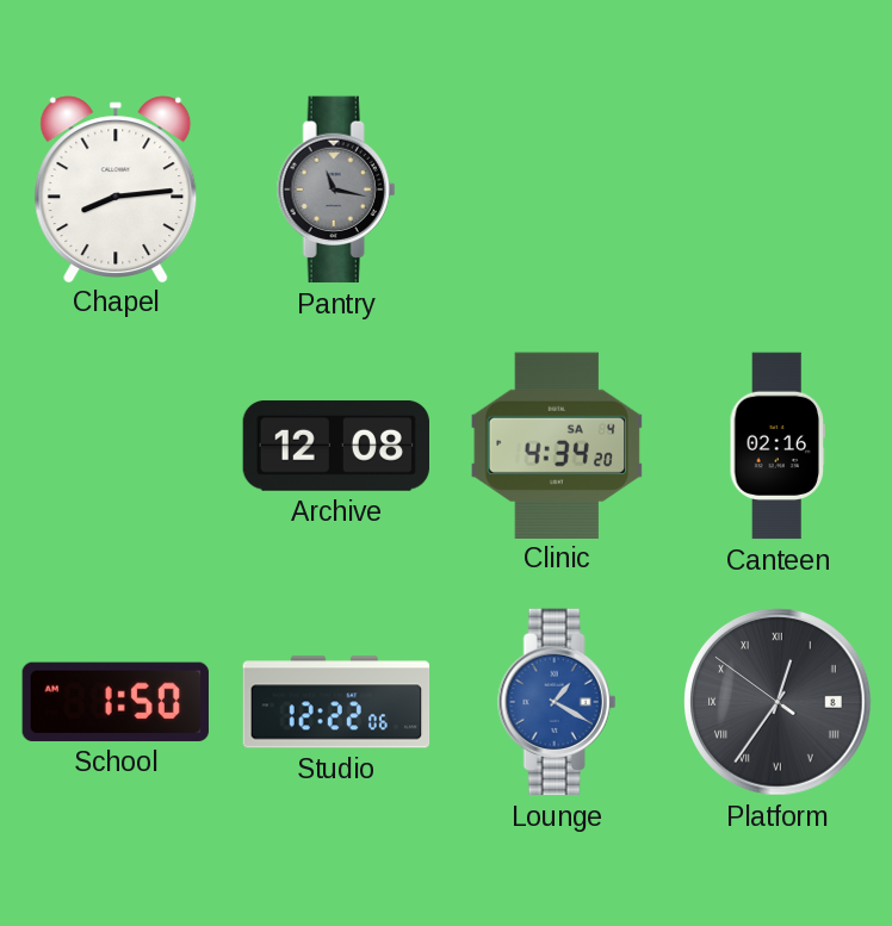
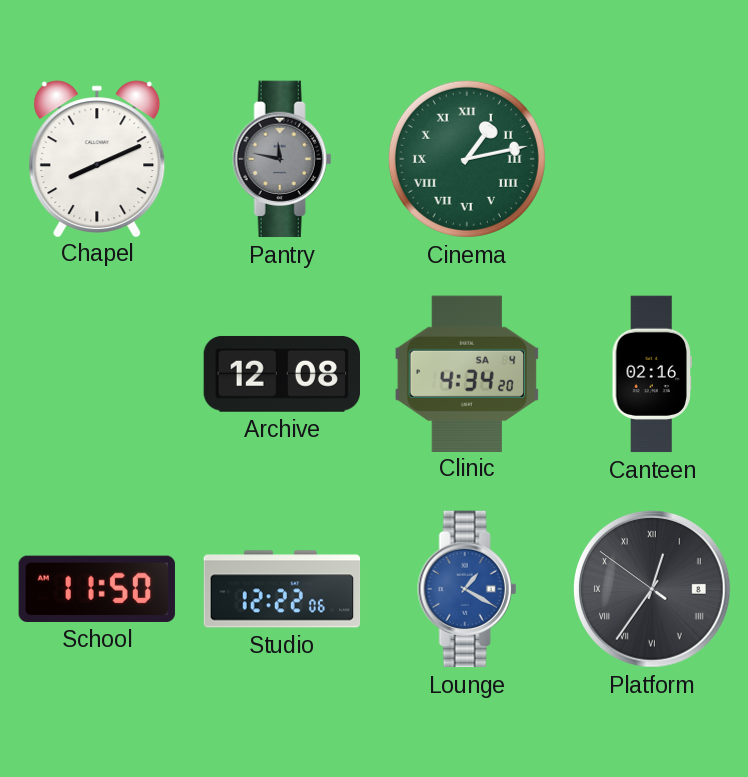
Chapel: 8:14 -> 8:11 (97, 158)
Pantry: 11:17 -> 11:47 (282, 159)
Cinema: none -> 1:13 (467, 159)
School: 1:50 -> 11:50 (96, 589)
